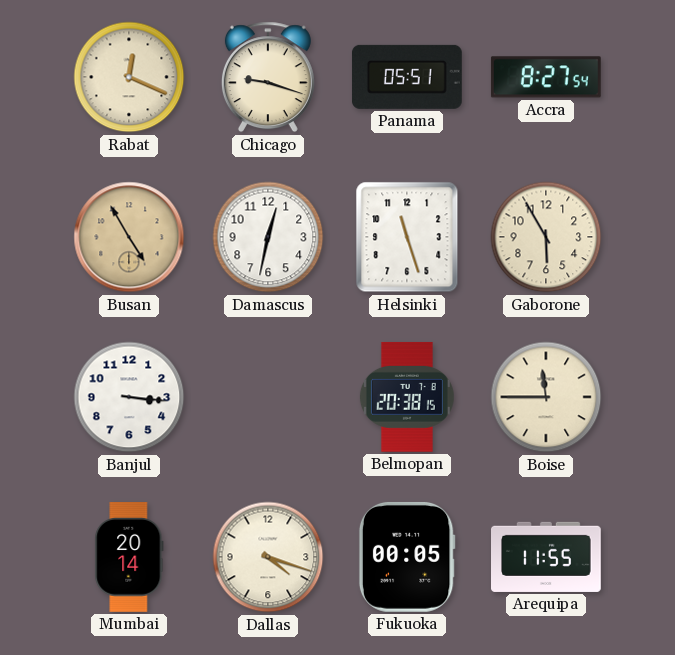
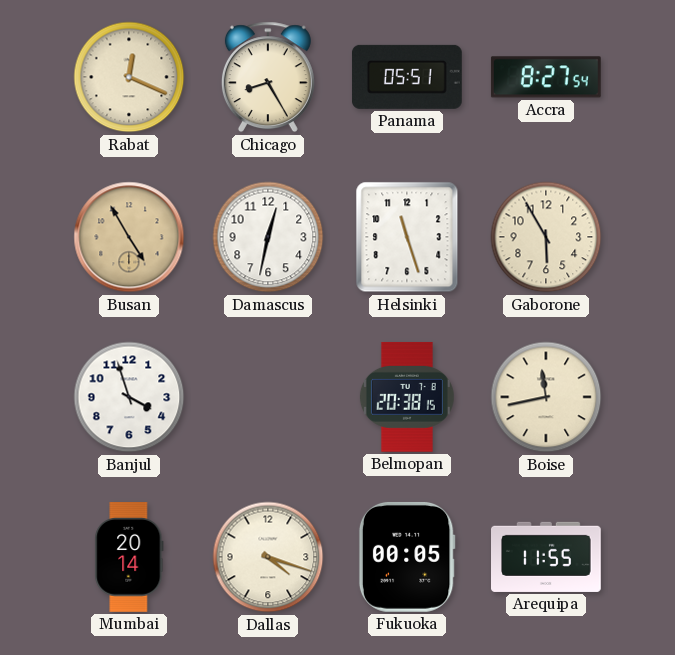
Chicago: 9:18 -> 8:25 (268, 77)
Banjul: 3:16 -> 3:57 (129, 397)
Boise: 11:45 -> 11:43 (546, 397)
